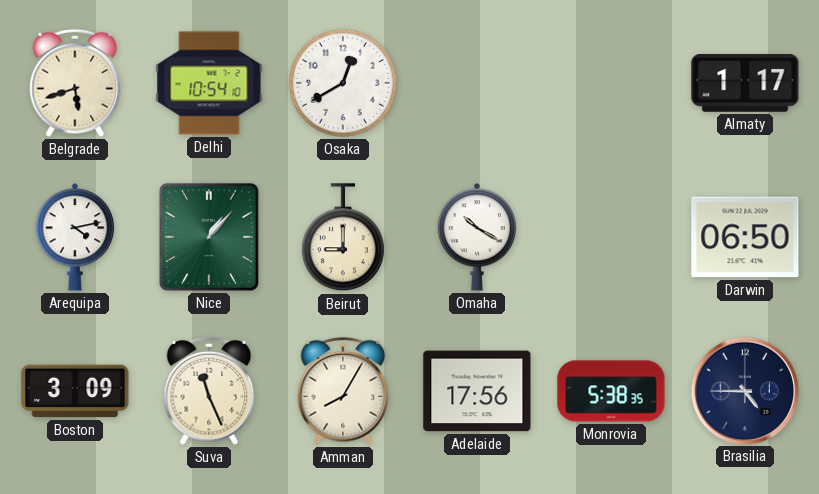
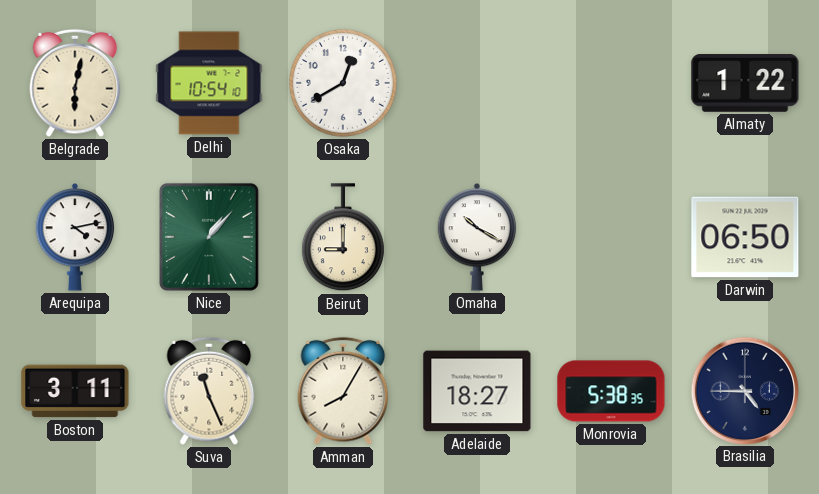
Belgrade: 5:42 -> 6:02 (75, 83)
Almaty: 1:17 -> 1:22 (745, 84)
Boston: 3:09 -> 3:11 (75, 391)
Adelaide: 17:56 -> 18:27 (477, 391)
